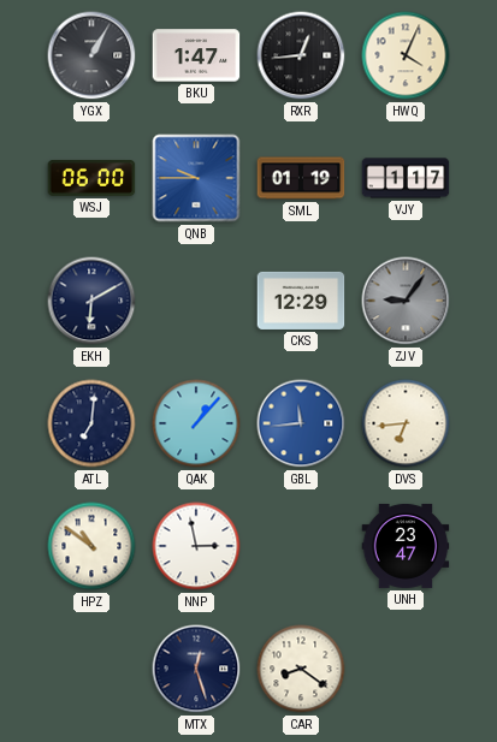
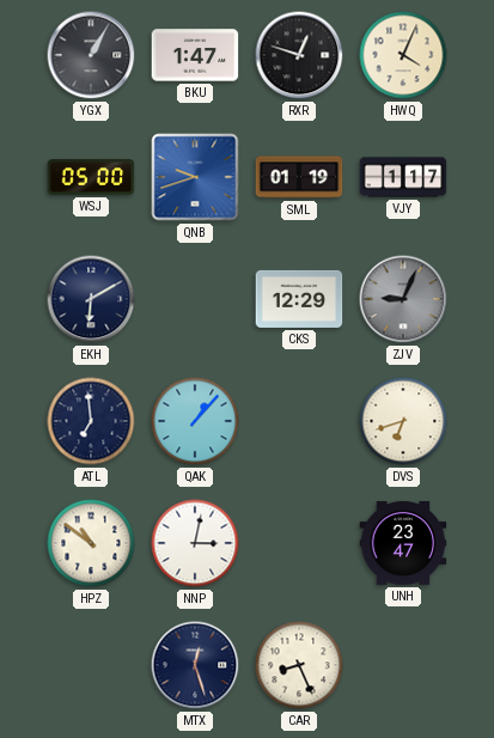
RXR: 12:44 -> 12:48 (299, 55)
WSJ: 06:00 -> 05:00 (91, 178)
QNB: 9:45 -> 9:42 (195, 177)
ZJV: 9:06 -> 9:04 (403, 299)
ATL: 7:01 -> 6:59 (91, 421)
GBL: 11:44 -> none (301, 423)
DVS: 6:44 -> 6:42 (403, 421)
NNP: 2:58 -> 3:02 (195, 543)
CAR: 8:21 -> 8:26 (299, 665)
